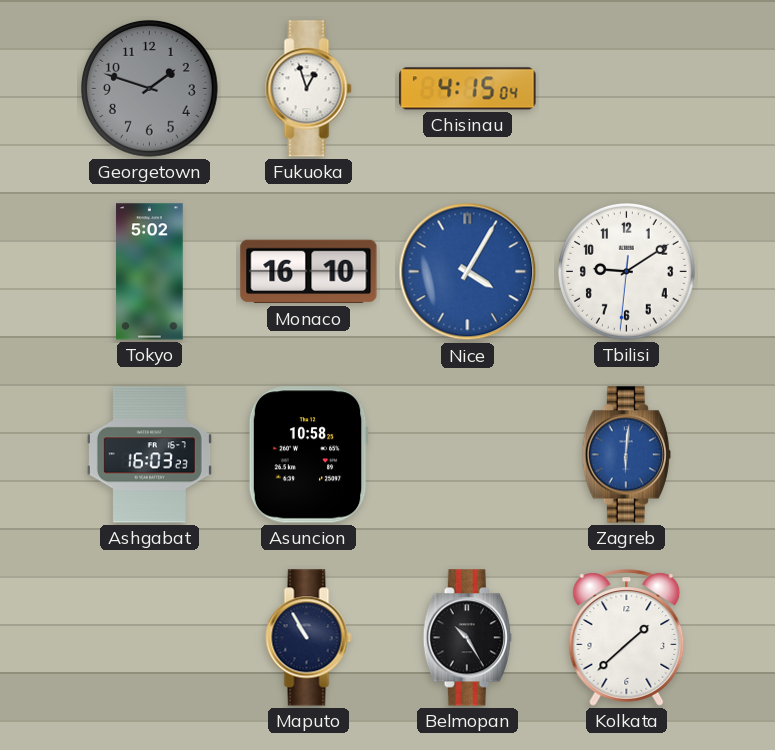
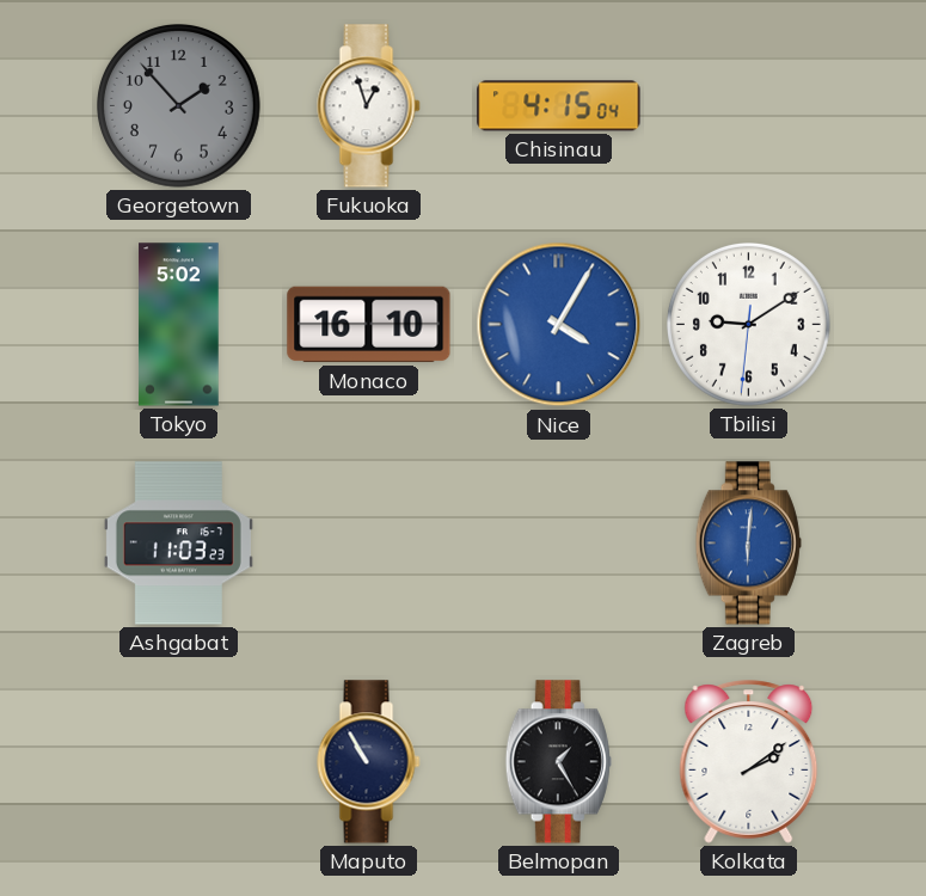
Georgetown: 1:48 -> 1:53 (179, 106)
Ashgabat: 16:03 -> 11:03 (178, 544)
Asuncion: 10:58 -> none (308, 455)
Belmopan: 10:25 -> 1:25 (558, 762)
Kolkata: 1:38 -> 2:09 (749, 762)
